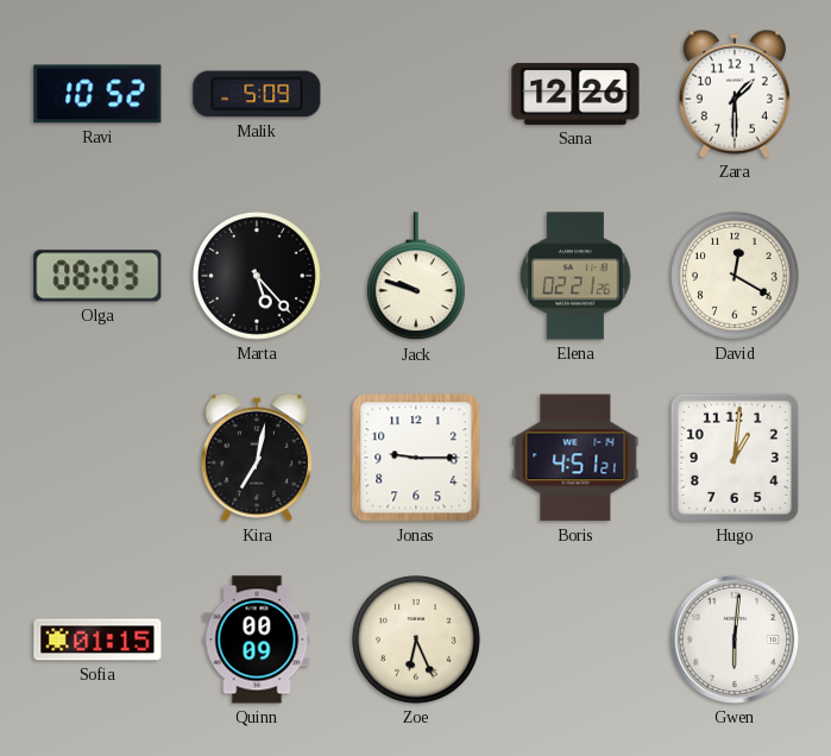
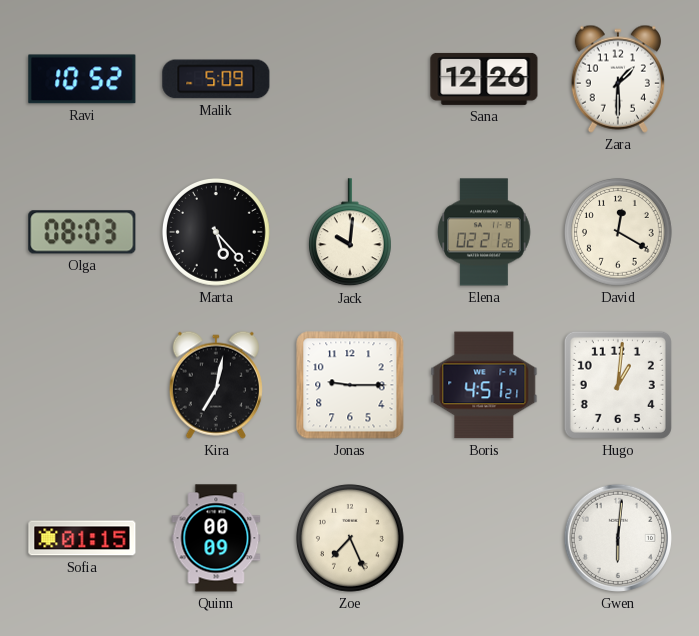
Jack: 9:48 -> 10:01 (350, 233)
Zoe: 6:26 -> 7:26 (351, 539)
